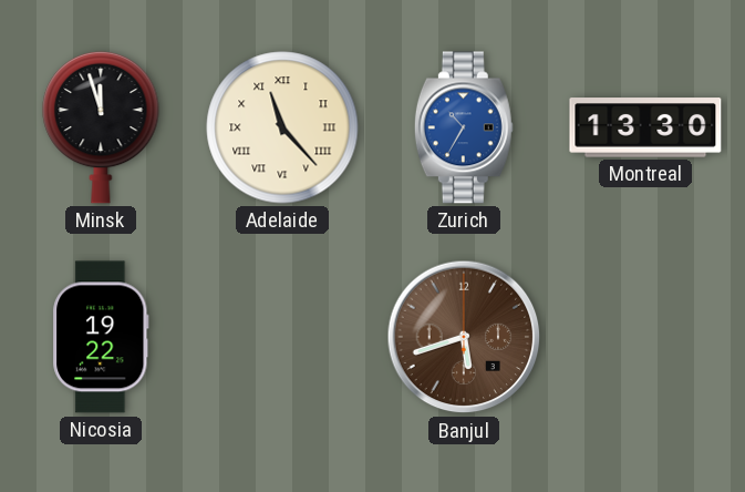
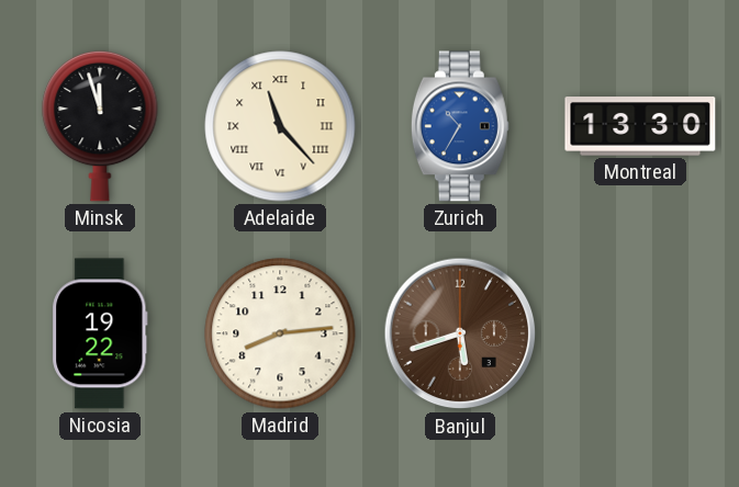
Madrid: none -> 8:14 (280, 333)
